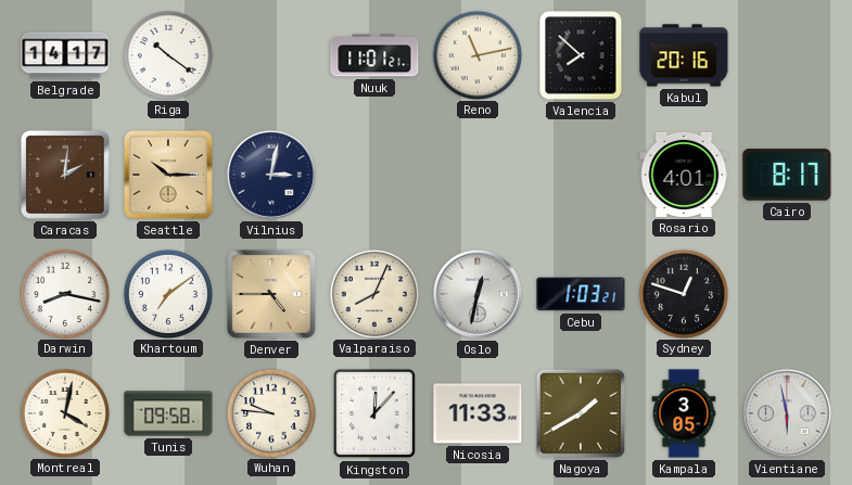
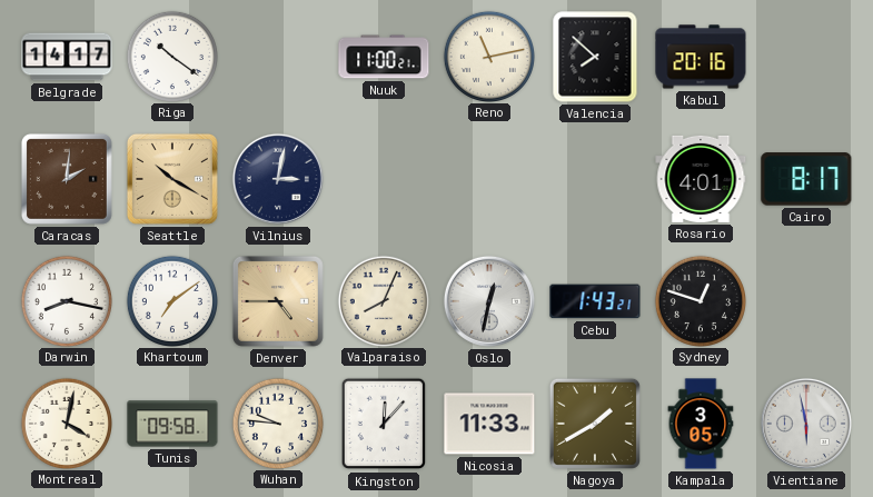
Nuuk: 11:01 -> 11:00 (384, 57)
Seattle: 10:15 -> 10:20 (172, 179)
Cebu: 1:03 -> 1:43 (595, 301)
